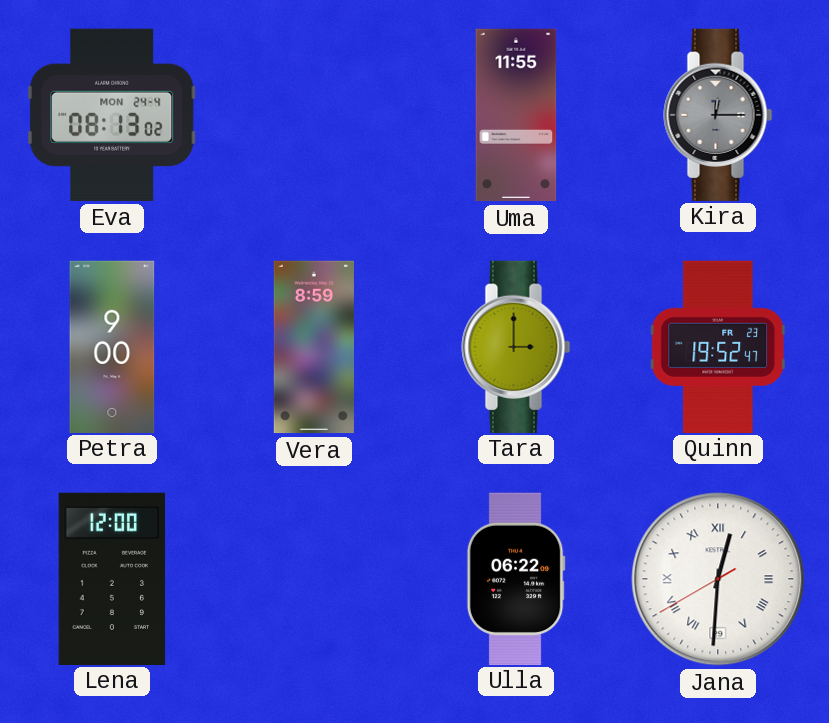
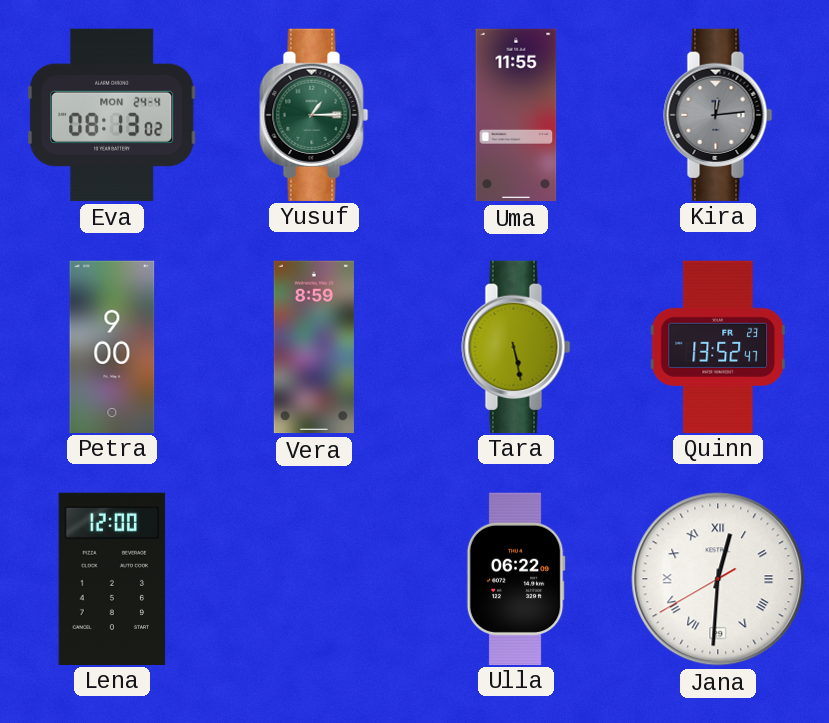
Yusuf: none -> 1:15 (314, 114)
Kira: 12:15 -> 12:14 (718, 114)
Tara: 3:00 -> 5:28 (516, 346)
Quinn: 19:52 -> 13:52 (718, 346)
